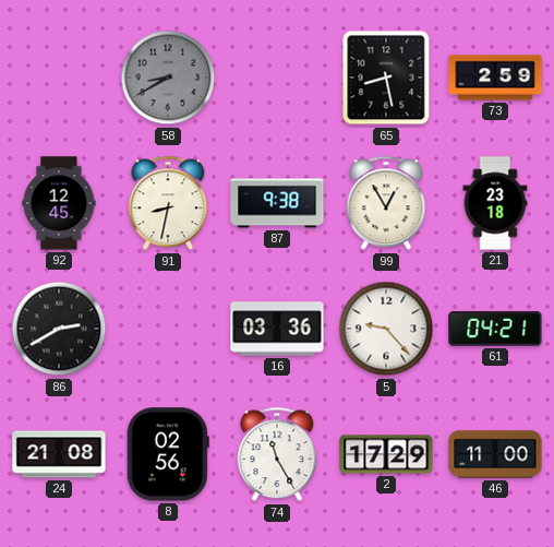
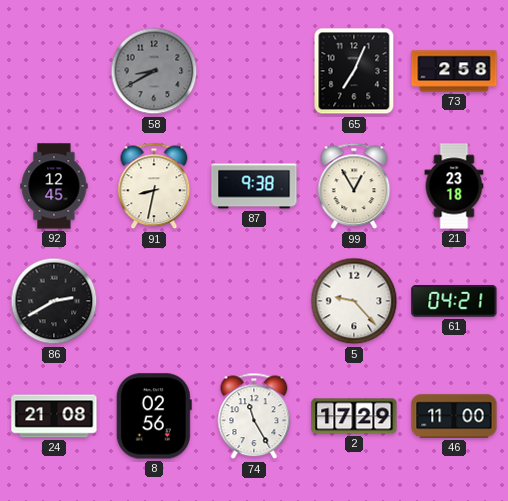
65: 8:28 -> 7:04 (354, 71)
73: 2:59 -> 2:58 (454, 71)
16: 03:36 -> none (277, 329)
